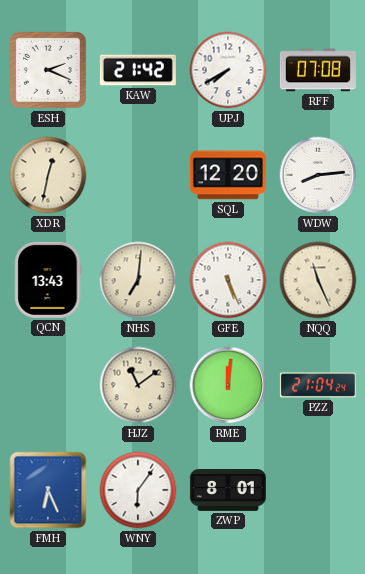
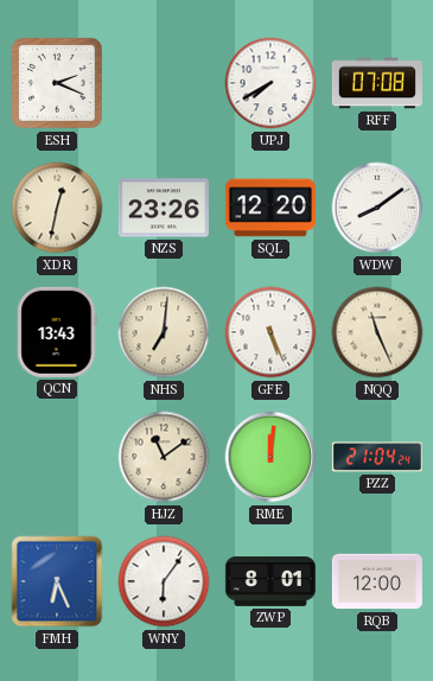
KAW: 21:42 -> none (138, 70)
NZS: none -> 23:26 (164, 208)
WDW: 8:14 -> 8:09 (377, 208)
RQB: none -> 12:00 (377, 581)
